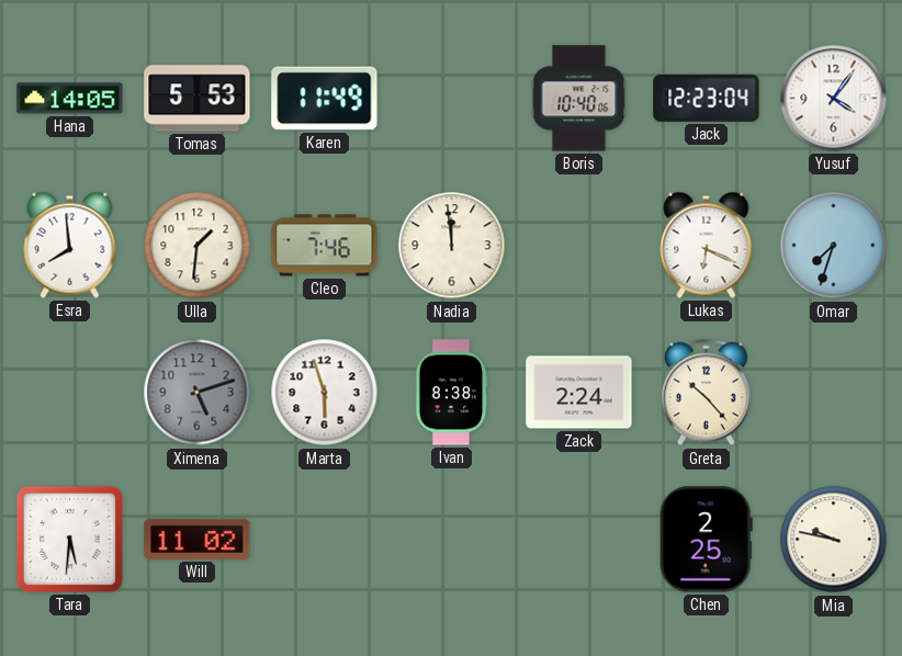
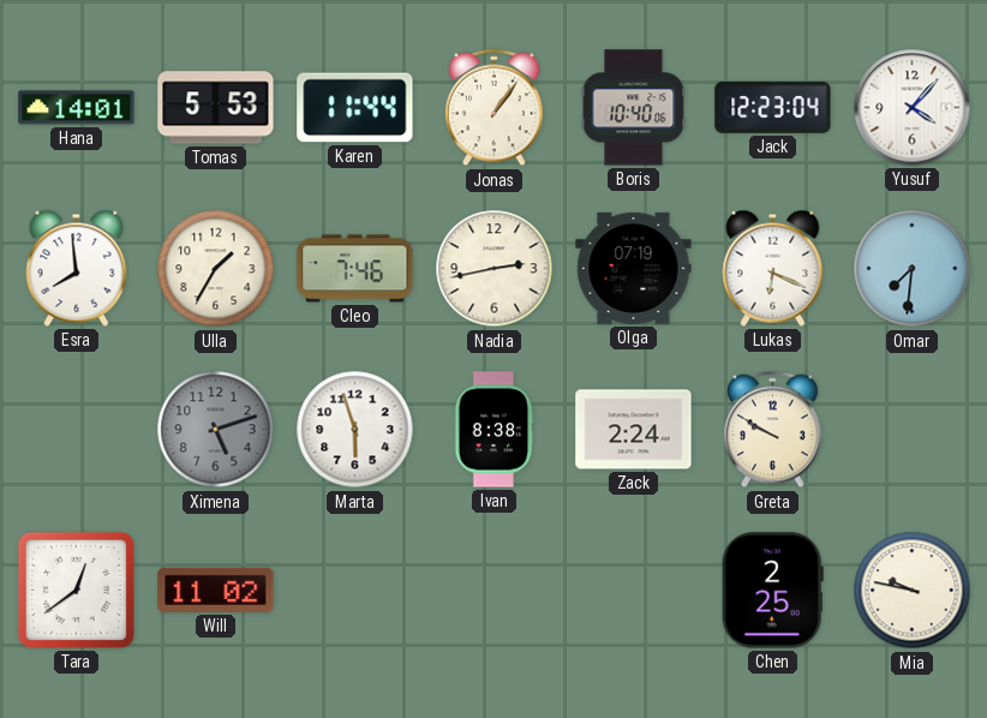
Hana: 14:05 -> 14:01 (77, 108)
Karen: 11:49 -> 11:44 (355, 108)
Jonas: none -> 1:06 (495, 108)
Yusuf: 4:06 -> 4:07 (913, 108)
Ulla: 1:31 -> 1:35 (216, 269)
Nadia: 11:59 -> 2:43 (495, 269)
Olga: none -> 07:19 (634, 268)
Omar: 7:33 -> 7:31 (913, 269)
Greta: 10:23 -> 9:50 (773, 430)
Tara: 5:31 -> 12:39 (76, 590)
